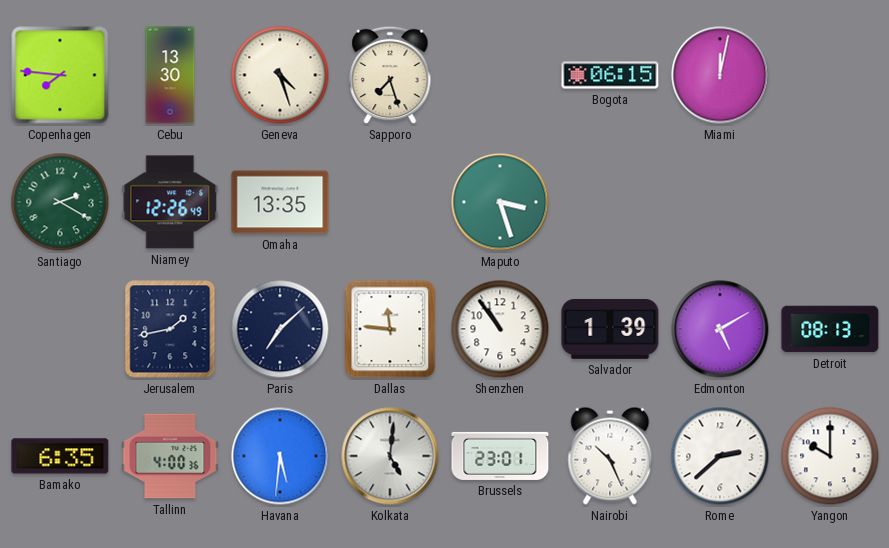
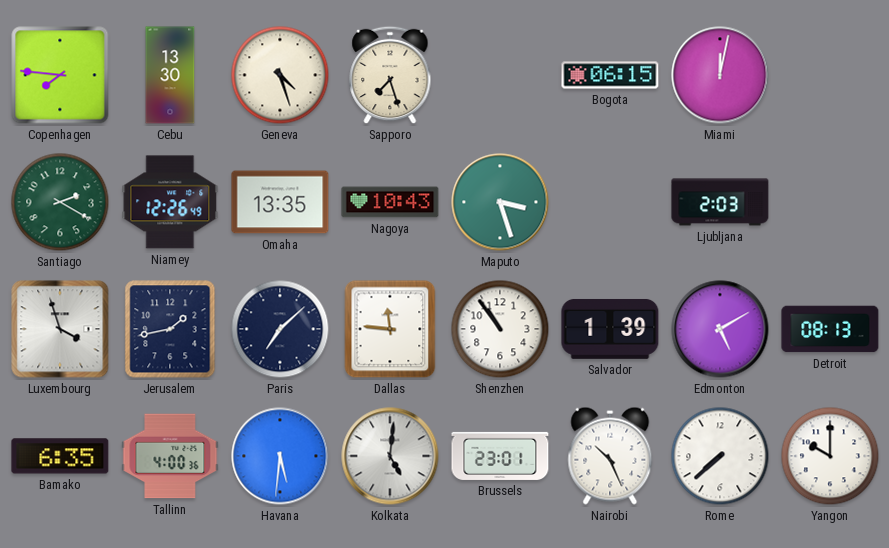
Nagoya: none -> 10:43 (390, 202)
Ljubljana: none -> 2:03 (720, 202)
Luxembourg: none -> 3:57 (60, 329)
Rome: 2:38 -> 7:38 (720, 456)
